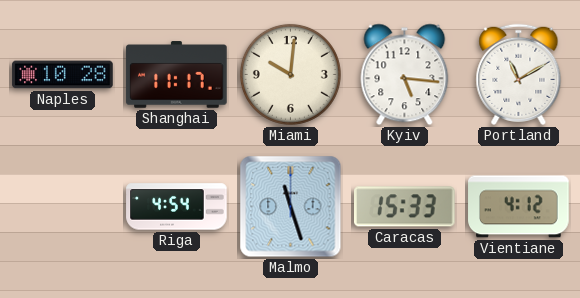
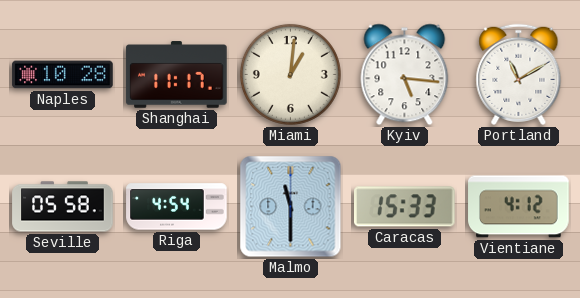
Miami: 10:01 -> 1:01 (290, 74)
Seville: none -> 05:58 (63, 207)
Malmo: 11:27 -> 11:30 (291, 207)
